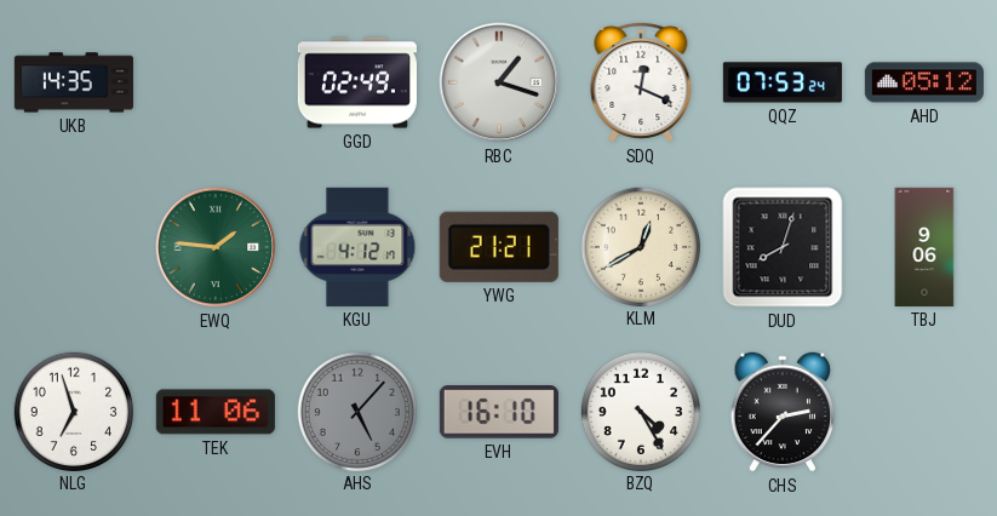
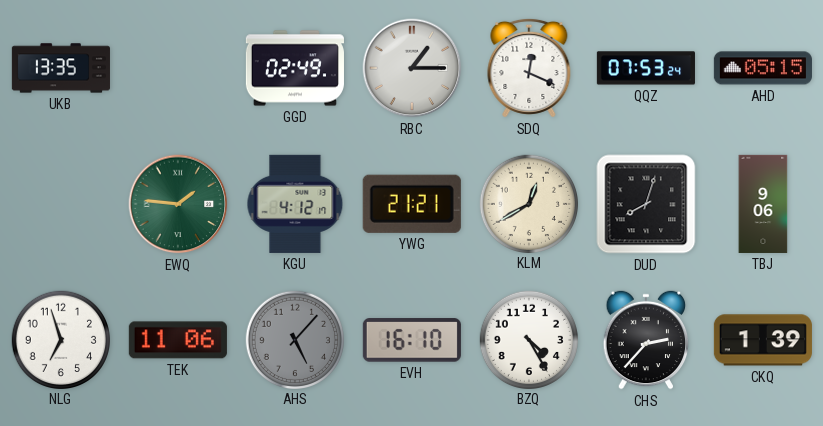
UKB: 14:35 -> 13:35 (61, 68)
RBC: 1:18 -> 1:15 (412, 68)
AHD: 05:12 -> 05:15 (763, 68)
CKQ: none -> 1:39 (763, 340)
